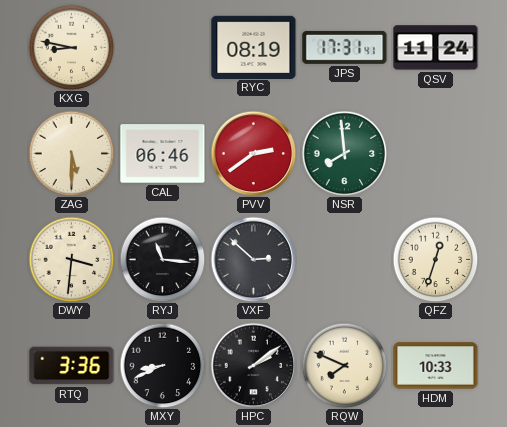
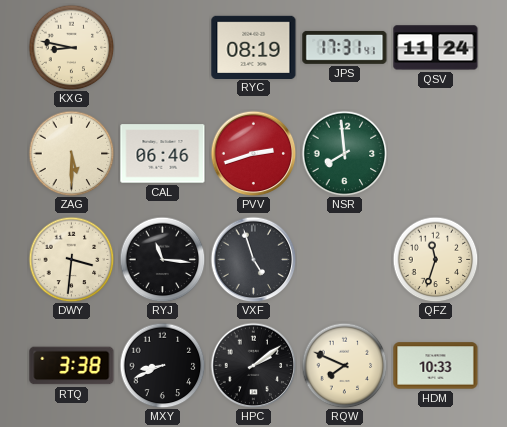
PVV: 2:39 -> 2:42 (253, 153)
VXF: 2:52 -> 4:57 (253, 259)
QFZ: 12:33 -> 11:33 (435, 259)
RTQ: 3:36 -> 3:38 (72, 366)
